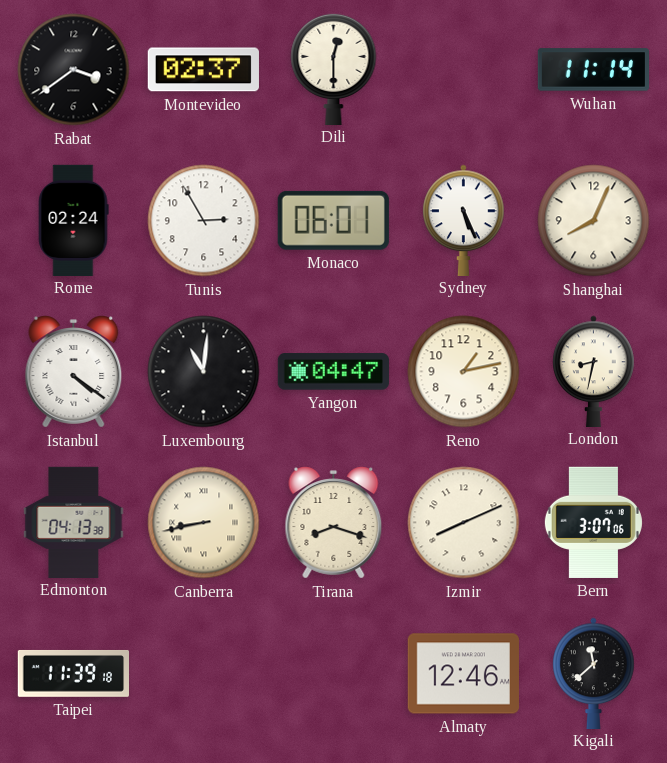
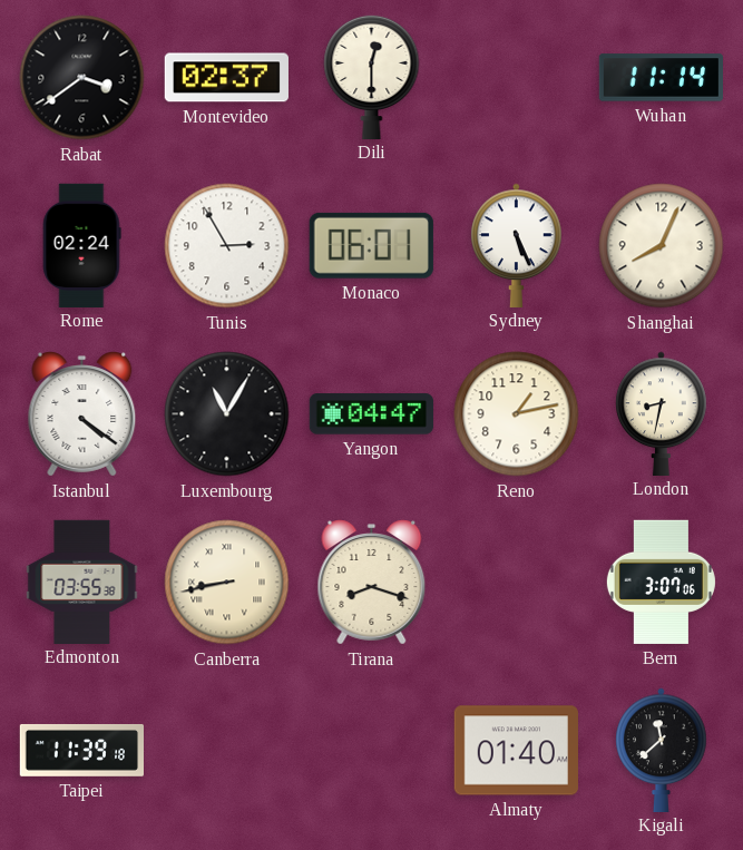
Luxembourg: 11:01 -> 11:05 (227, 414)
Edmonton: 04:13 -> 03:55 (82, 582)
Izmir: 8:11 -> none (464, 523)
Almaty: 12:46 -> 01:40 (516, 751)
